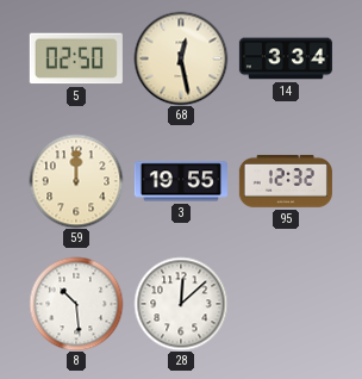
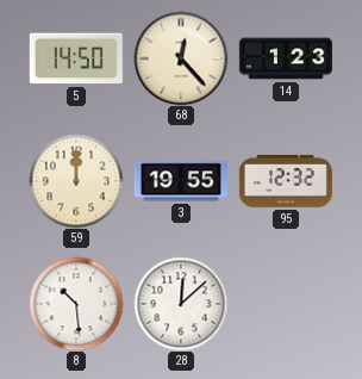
5: 02:50 -> 14:50 (76, 58)
68: 12:28 -> 12:23 (181, 58)
14: 3:34 -> 1:23 (286, 58)
